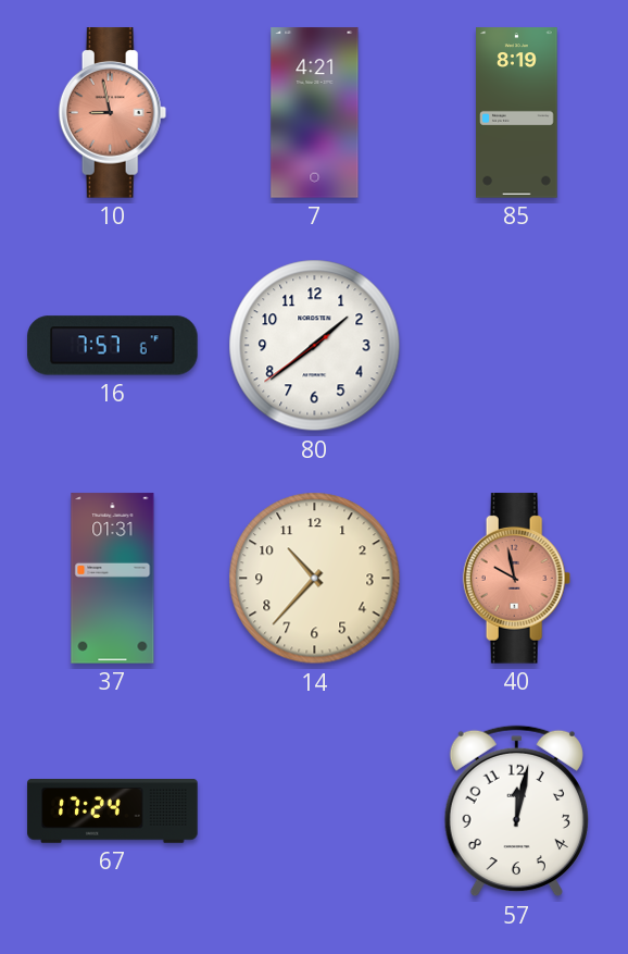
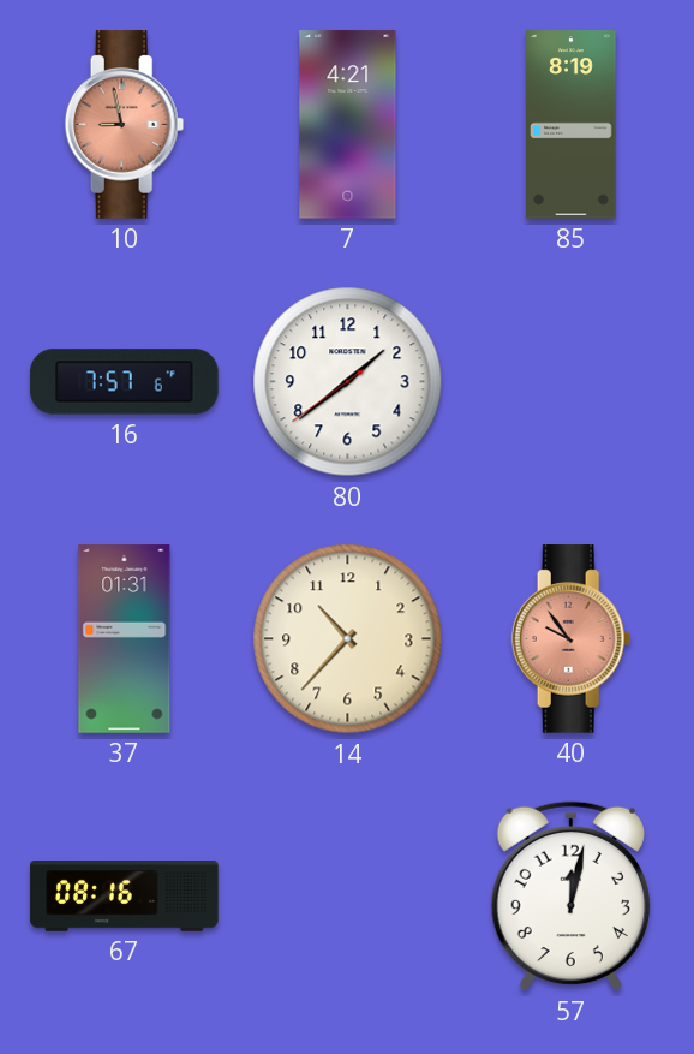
40: 9:58 -> 9:54 (572, 639)
67: 17:24 -> 08:16 (125, 897)
